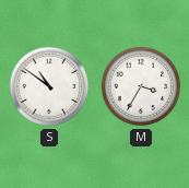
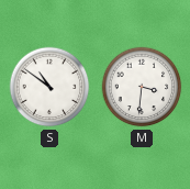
M: 3:35 -> 3:31 (142, 87)
